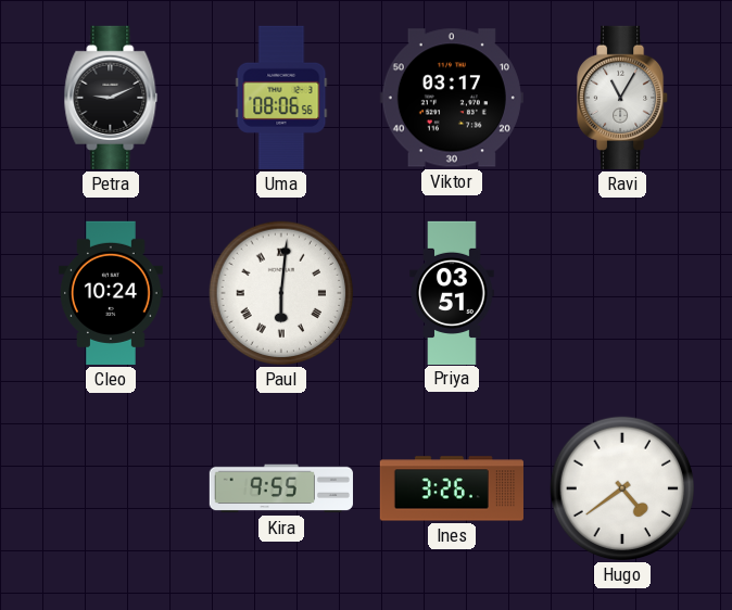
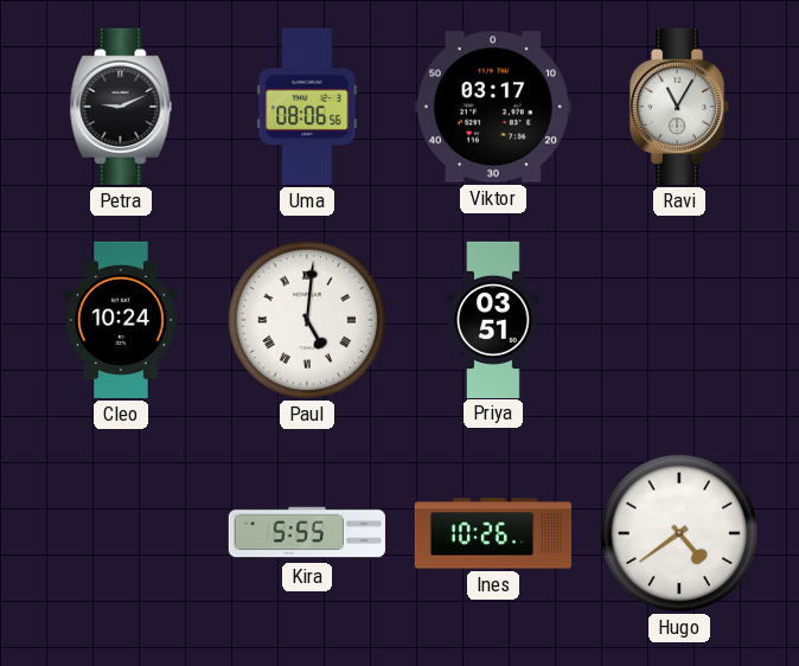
Paul: 6:01 -> 5:01 (307, 320)
Kira: 9:55 -> 5:55 (307, 533)
Ines: 3:26 -> 10:26 (493, 533)
